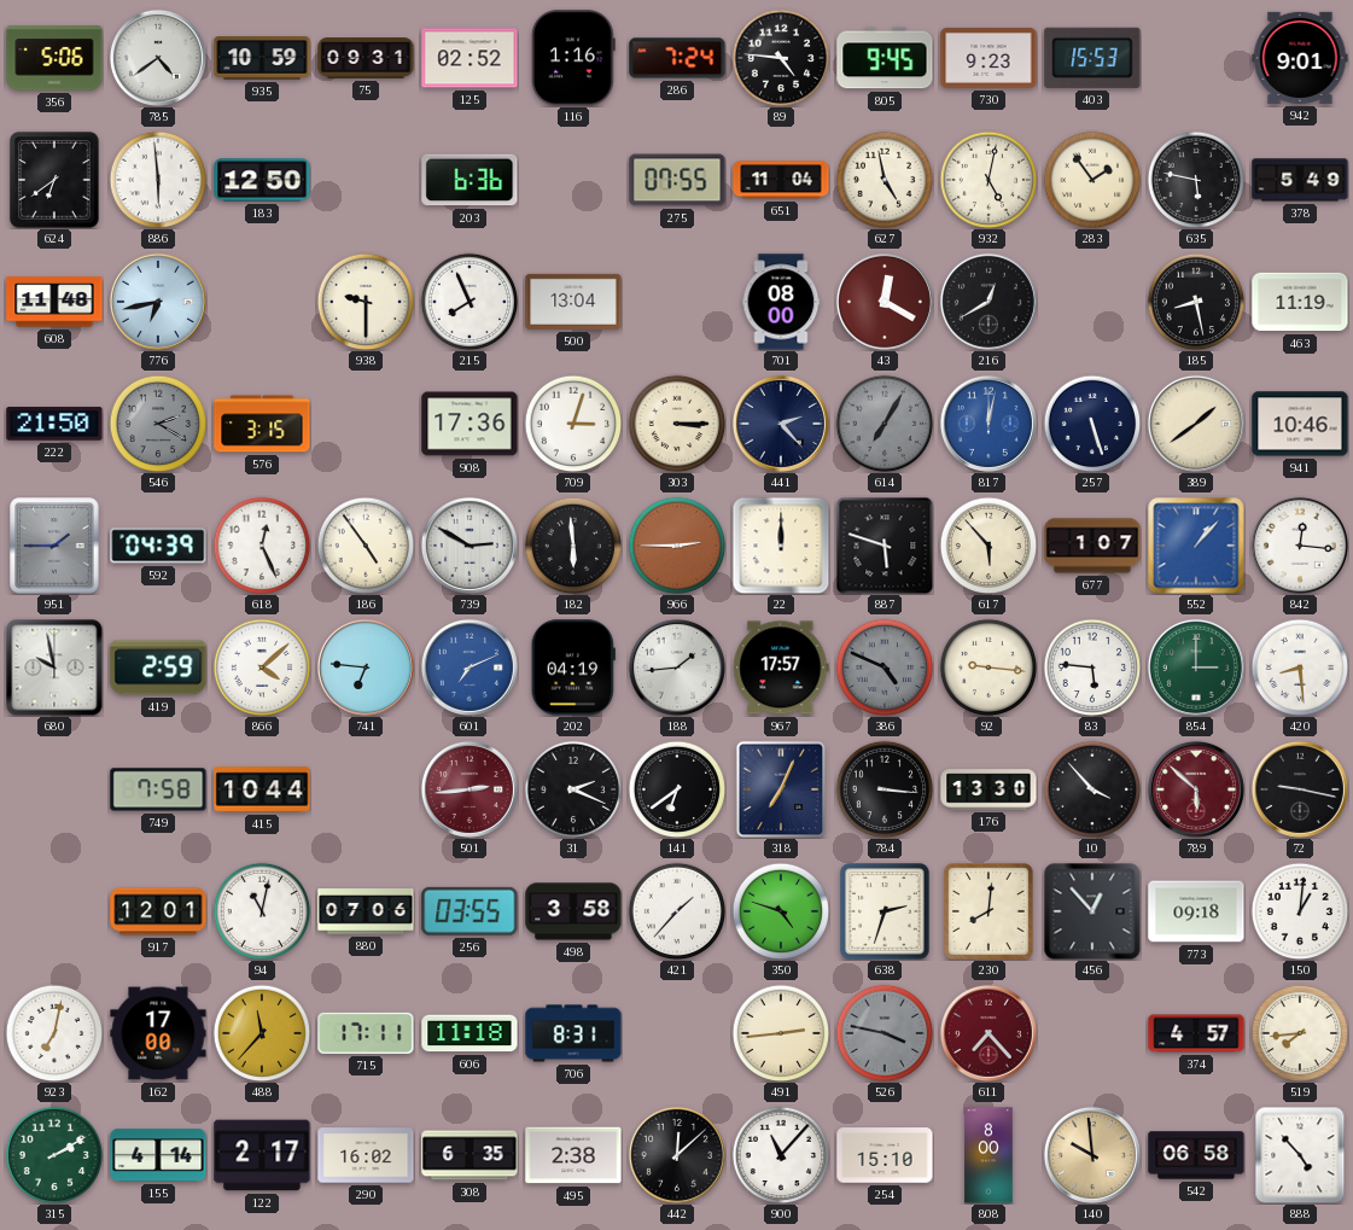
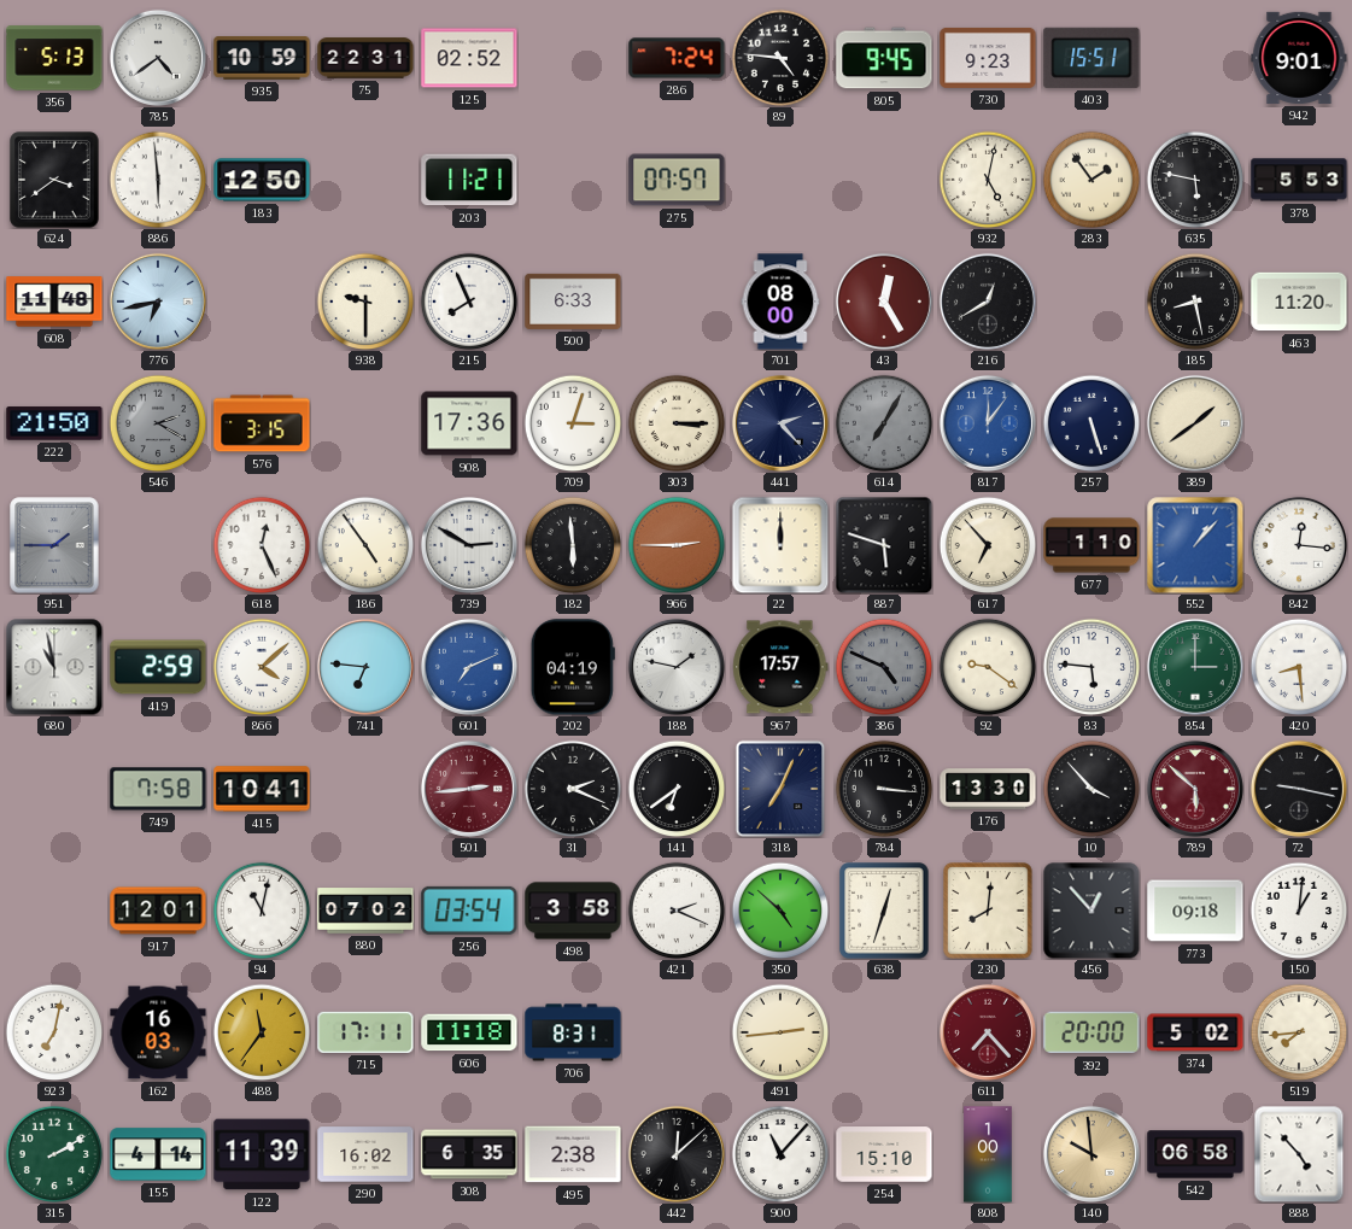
356: 5:06 -> 5:13 (54, 58)
75: 09:31 -> 22:31 (365, 58)
116: 1:16 -> none (573, 58)
403: 15:53 -> 15:51 (1091, 58)
624: 6:39 -> 3:39 (54, 180)
203: 6:36 -> 11:21 (469, 180)
275: 07:55 -> 07:57 (677, 180)
651: 11:04 -> none (781, 180)
627: 4:58 -> none (885, 180)
378: 5:49 -> 5:53 (1299, 180)
500: 13:04 -> 6:33 (573, 302)
43: 12:20 -> 12:25 (884, 302)
463: 11:19 -> 11:20 (1299, 302)
817: 12:02 -> 12:06 (988, 423)
941: 10:46 -> none (1300, 424)
592: 04:39 -> none (158, 546)
617: 5:53 -> 6:53 (988, 545)
677: 1:07 -> 1:10 (1091, 545)
680: 9:58 -> 10:58 (54, 667)
188: 1:44 -> 1:47 (677, 667)
92: 9:16 -> 9:21 (988, 667)
415: 10:44 -> 10:41 (262, 789)
880: 07:06 -> 07:02 (365, 911)
256: 03:55 -> 03:54 (469, 911)
421: 1:37 -> 2:19 (677, 911)
350: 4:48 -> 4:52 (780, 911)
638: 2:33 -> 12:33 (884, 911)
162: 17:00 -> 16:03 (158, 1032)
488: 11:37 -> 11:36 (262, 1032)
526: 3:47 -> none (885, 1033)
392: none -> 20:00 (1091, 1032)
374: 4:57 -> 5:02 (1195, 1032)
122: 2:17 -> 11:39 (262, 1154)
808: 8:00 -> 1:00 (988, 1154)
